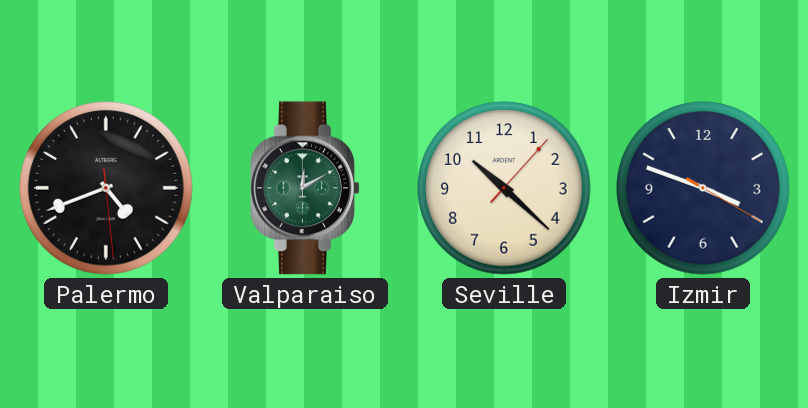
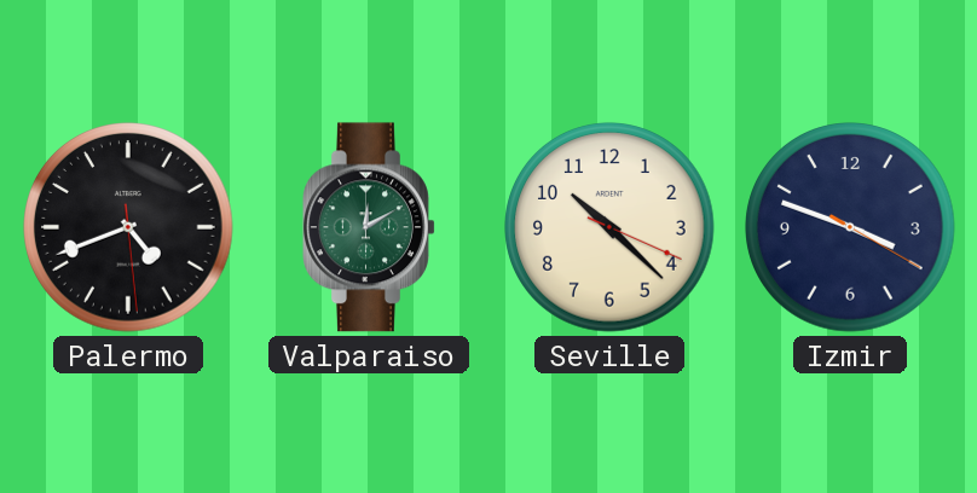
Seville: 10:22:07 -> 10:22:19 (609, 227)
